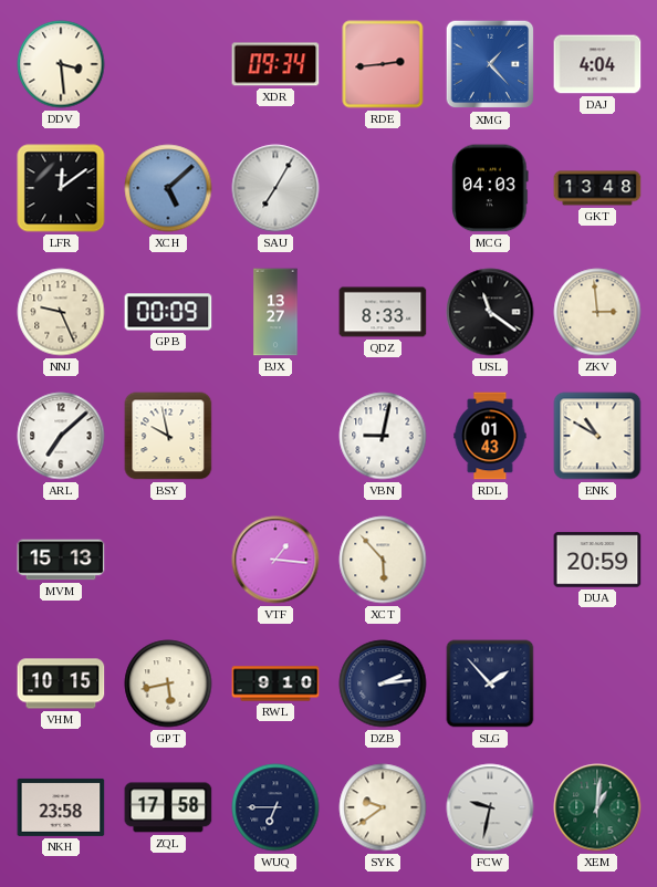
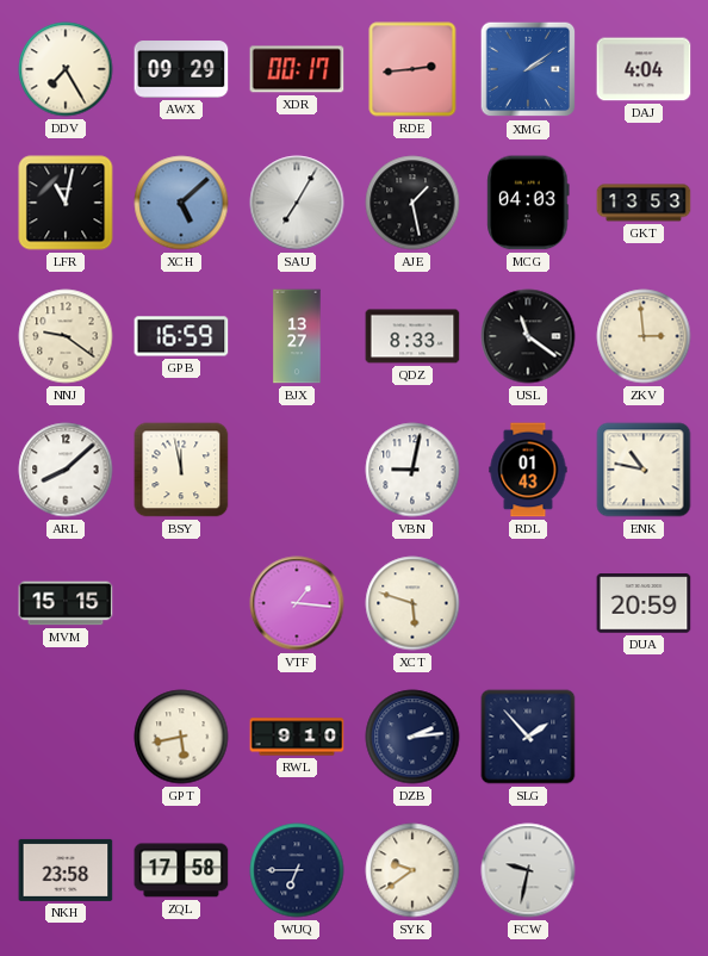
DDV: 3:29 -> 7:25 (66, 69)
AWX: none -> 09:29 (181, 69)
XDR: 09:34 -> 00:17 (297, 69)
XMG: 1:23 -> 2:09 (528, 69)
LFR: 12:09 -> 11:02 (66, 203)
AJE: none -> 1:28 (412, 203)
GKT: 13:48 -> 13:53 (644, 203)
NNJ: 9:26 -> 9:21 (66, 336)
GPB: 00:09 -> 16:59 (181, 336)
ARL: 7:08 -> 8:08 (66, 470)
BSY: 9:58 -> 11:58 (181, 470)
ENK: 10:50 -> 10:47 (644, 470)
MVM: 15:13 -> 15:15 (66, 603)
XCT: 5:53 -> 5:48 (412, 603)
VHM: 10:15 -> none (61, 683)
XEM: 1:01 -> none (597, 807)
